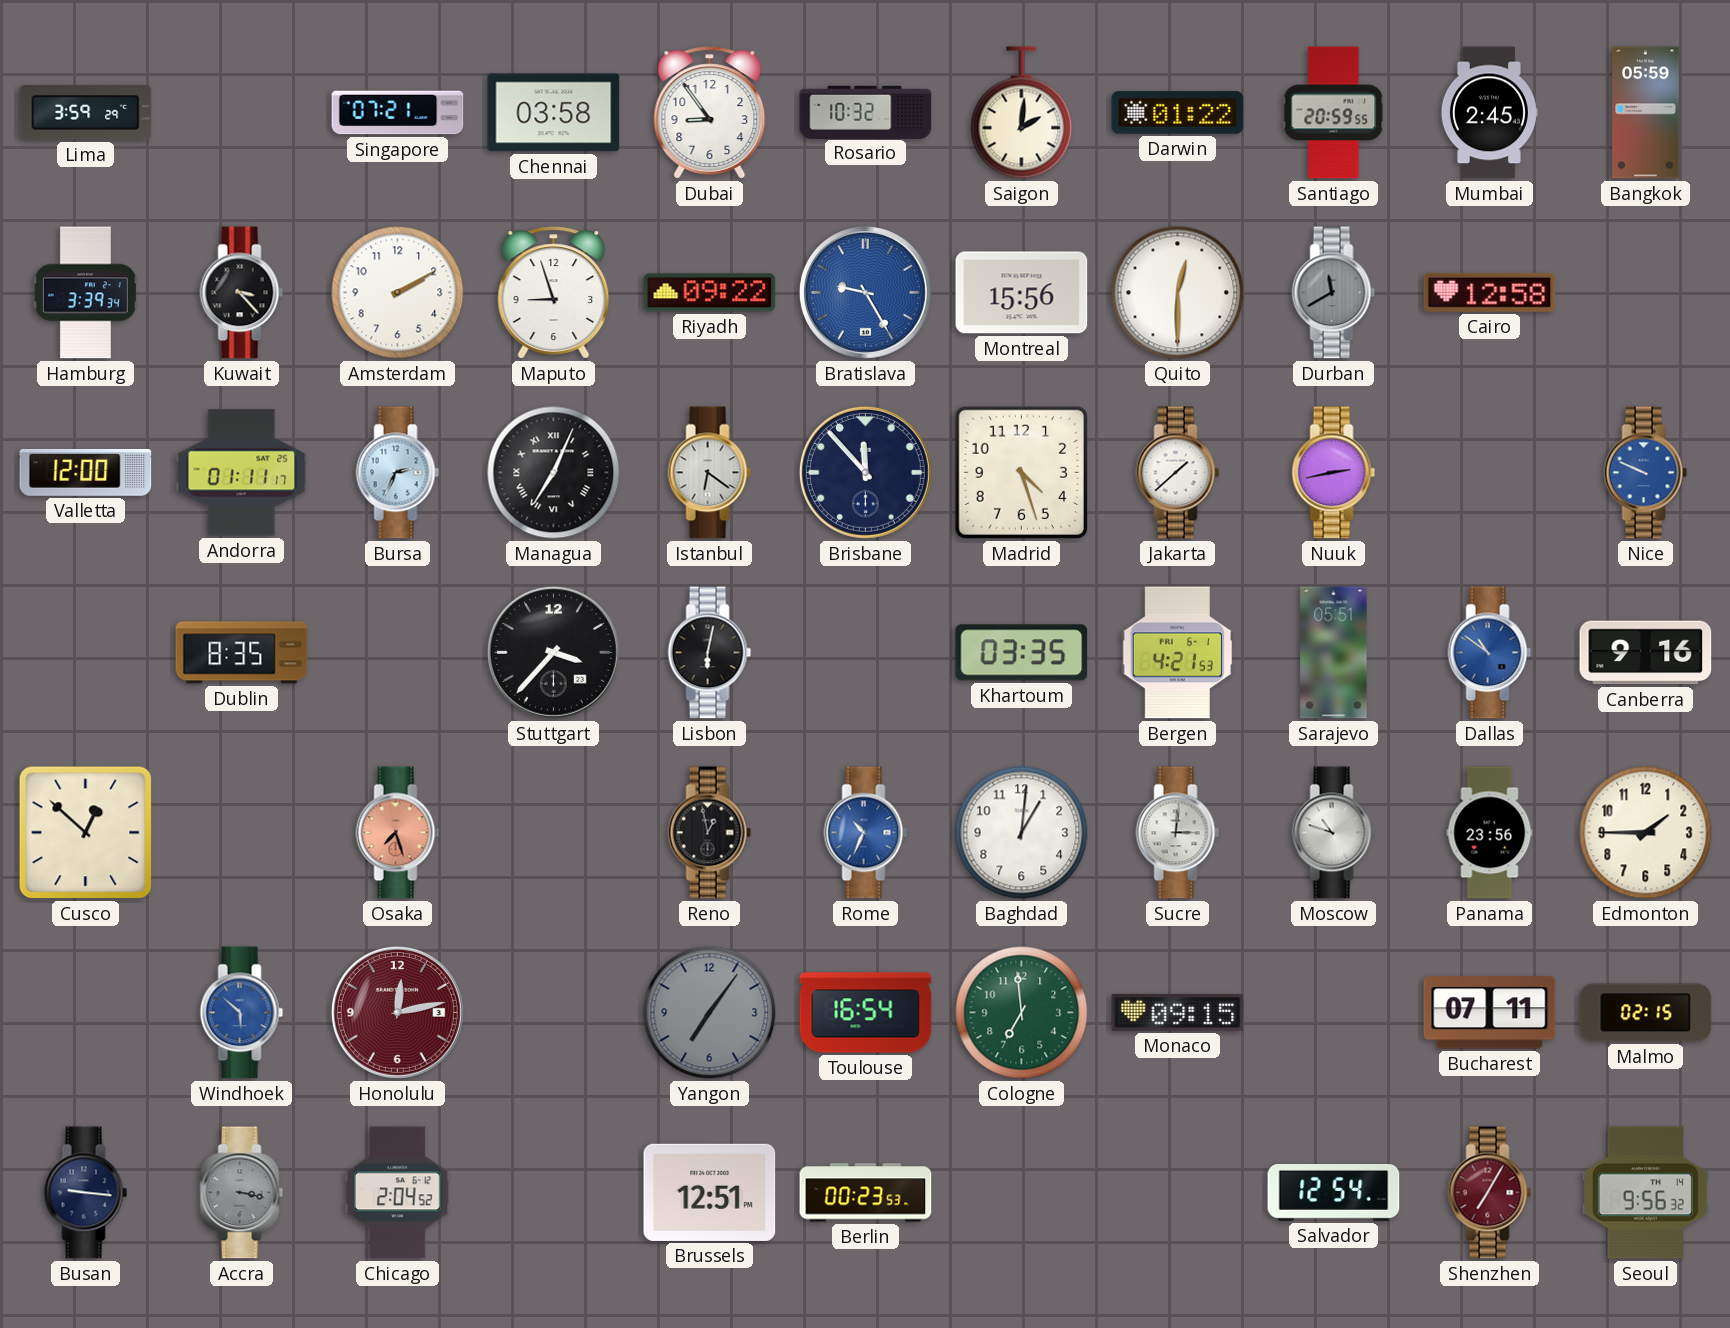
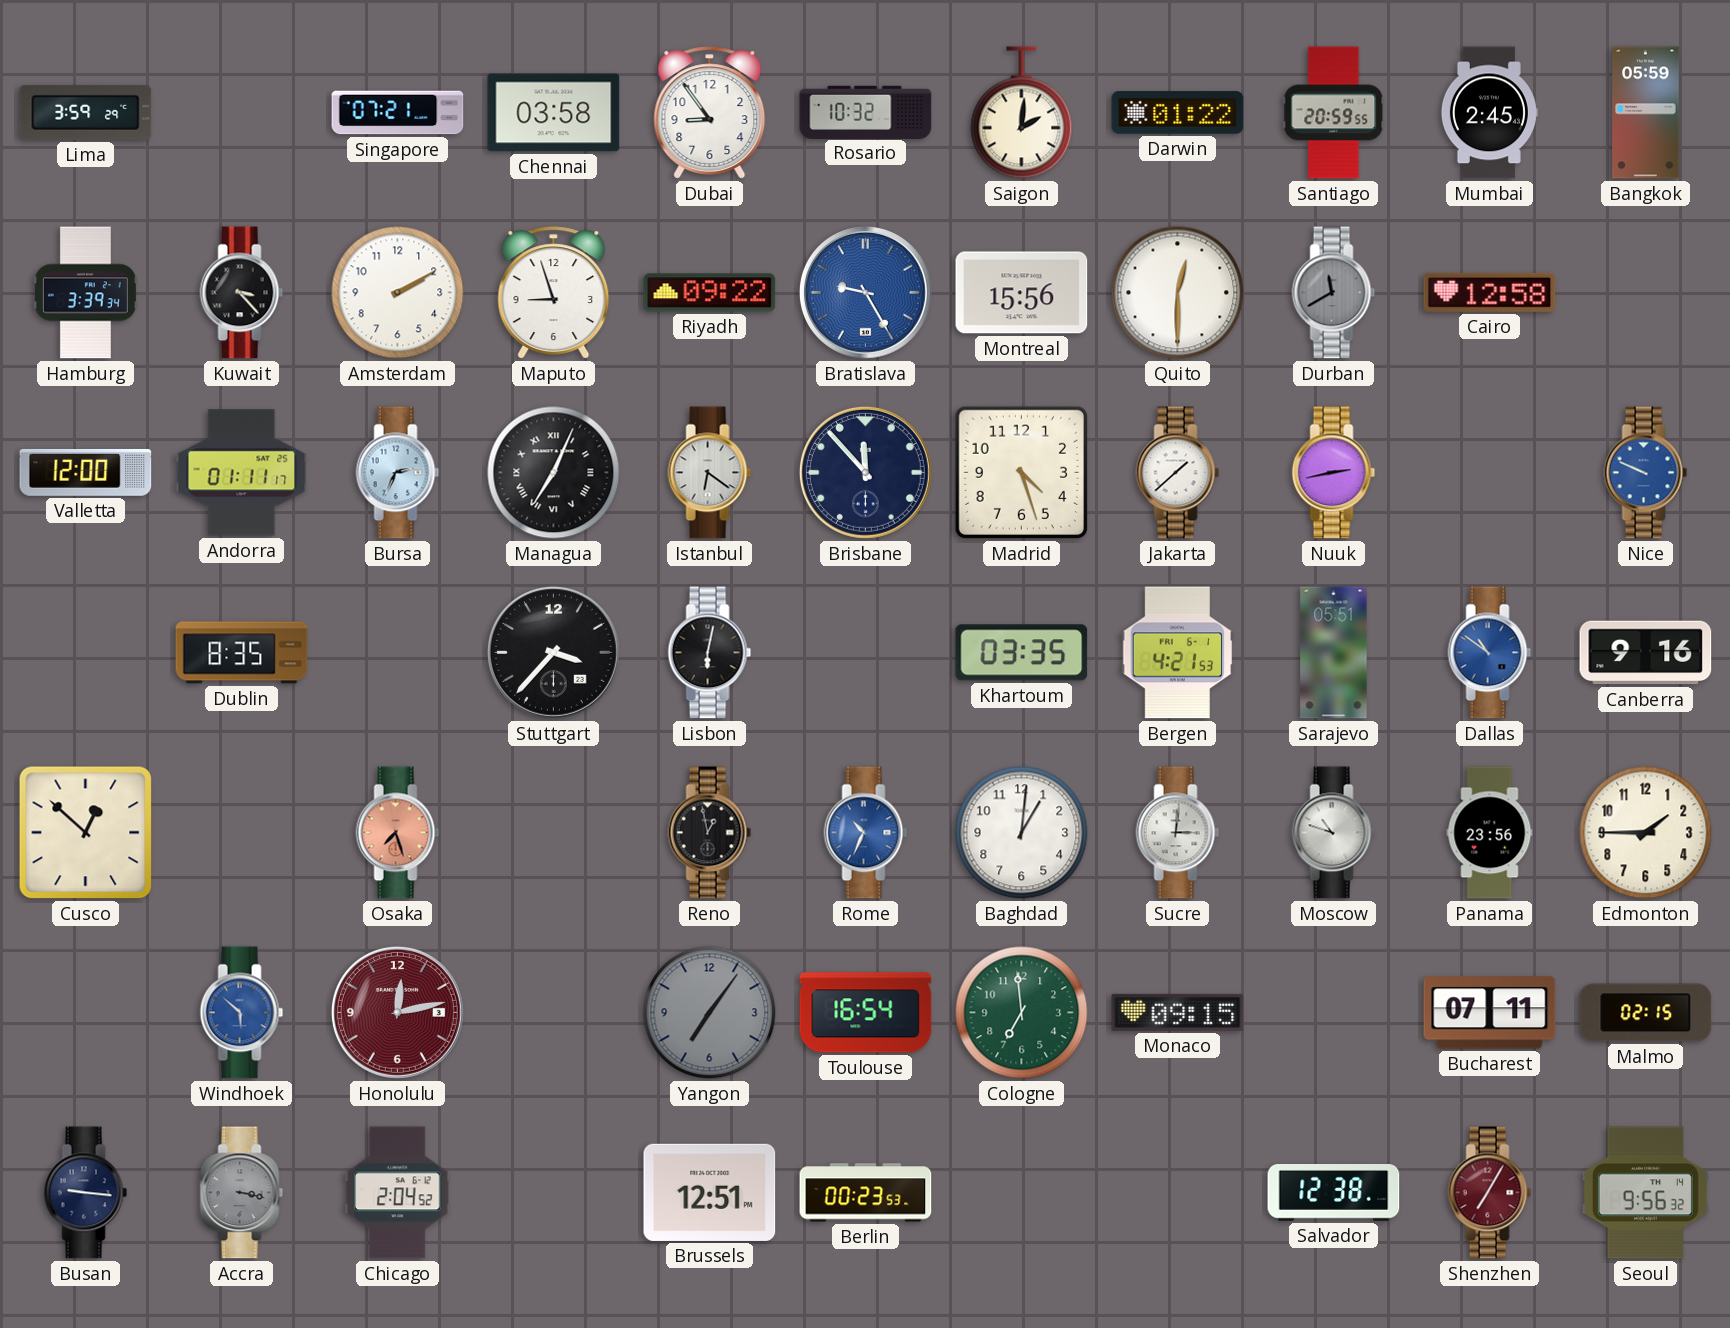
Salvador: 12:54 -> 12:38 (1334, 1193)
